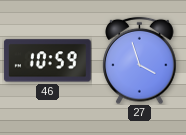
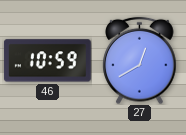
27: 3:57 -> 12:40 (140, 60)
